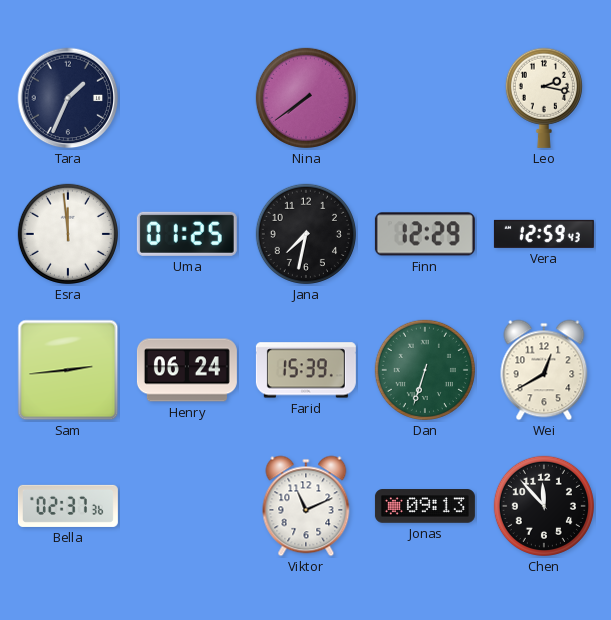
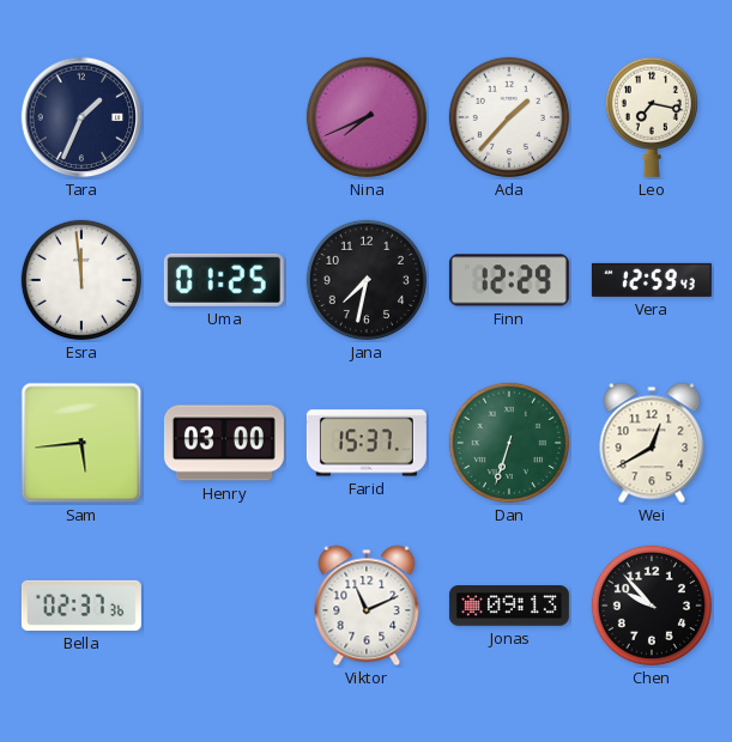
Nina: 7:39 -> 7:41 (367, 117)
Ada: none -> 1:37 (509, 117)
Leo: 2:17 -> 7:17 (652, 117)
Sam: 2:44 -> 5:44 (81, 443)
Henry: 06:24 -> 03:00 (224, 443)
Farid: 15:39 -> 15:37 (367, 443)
Chen: 11:53 -> 9:53 (652, 606)
